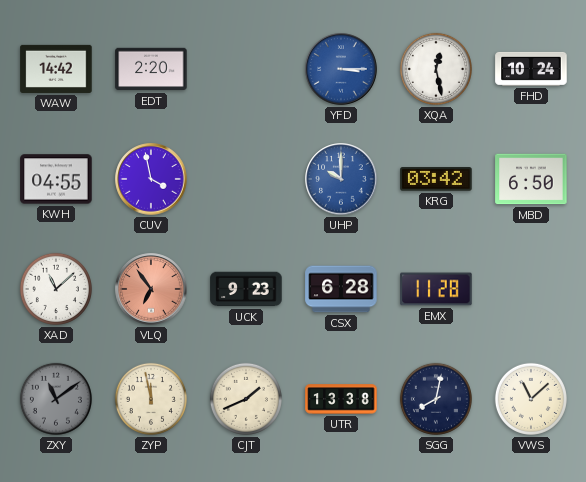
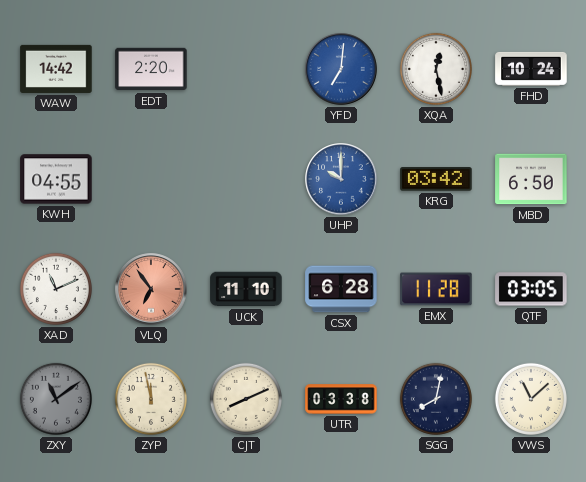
YFD: 3:15 -> 7:01 (341, 69)
CUV: 3:58 -> none (151, 179)
XAD: 11:08 -> 11:11 (56, 289)
UCK: 9:23 -> 11:10 (246, 289)
QTF: none -> 03:05 (531, 289)
CJT: 1:41 -> 8:11 (246, 399)
UTR: 13:38 -> 03:38 (341, 399)
